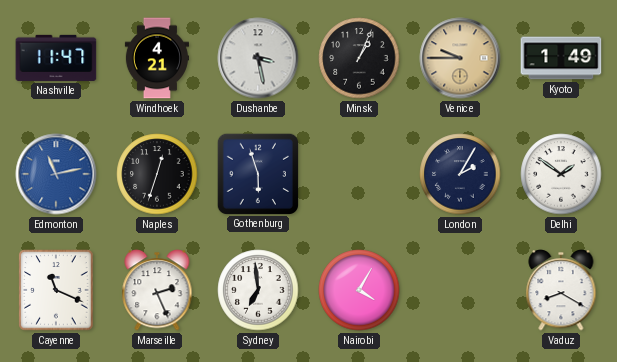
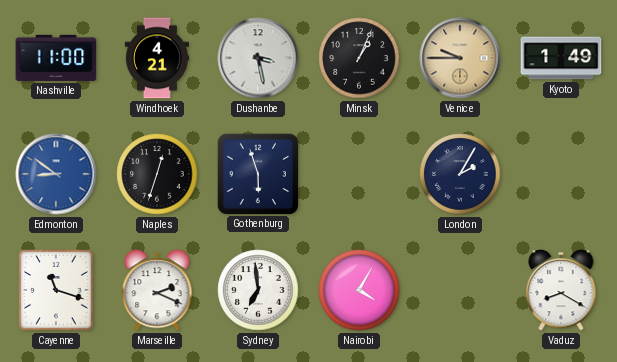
Nashville: 11:47 -> 11:00 (56, 58)
Edmonton: 11:13 -> 8:51 (56, 174)
Delhi: 1:51 -> none (561, 174)
Cayenne: 11:19 -> 11:18 (56, 290)
Marseille: 2:26 -> 2:19 (157, 290)
